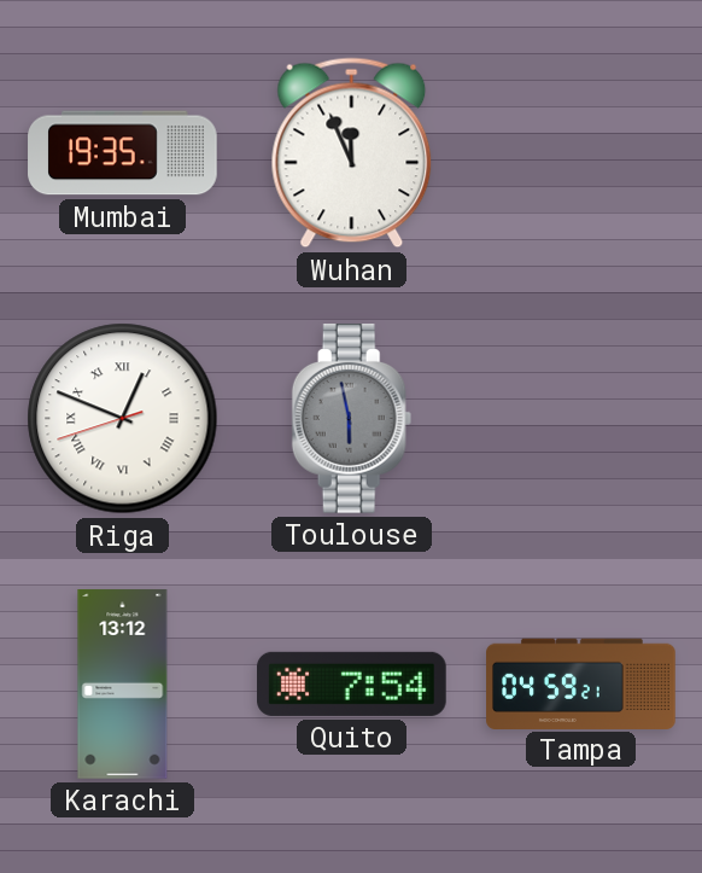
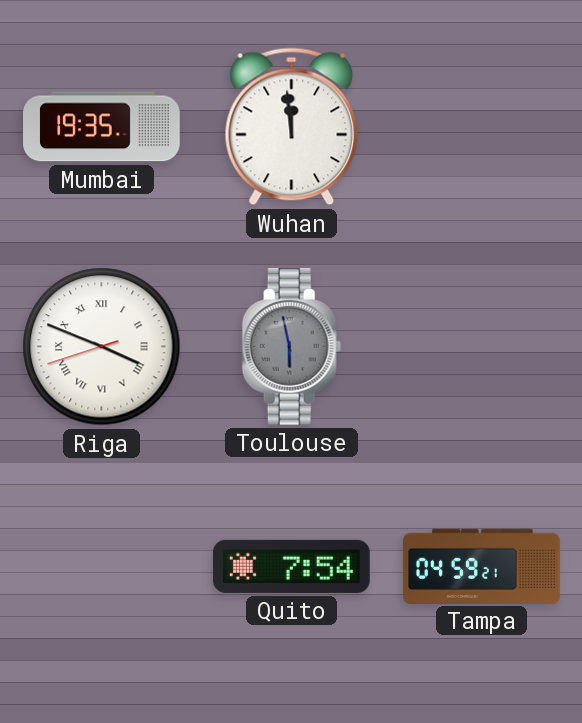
Wuhan: 11:56 -> 11:59 (292, 127)
Riga: 12:48 -> 3:48 (102, 347)
Karachi: 13:12 -> none (123, 685)
